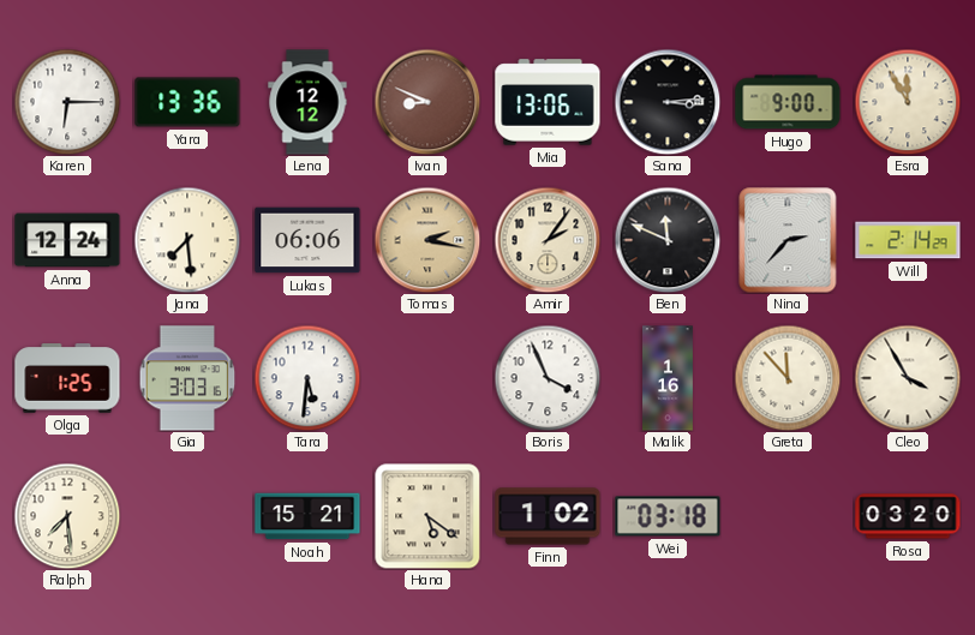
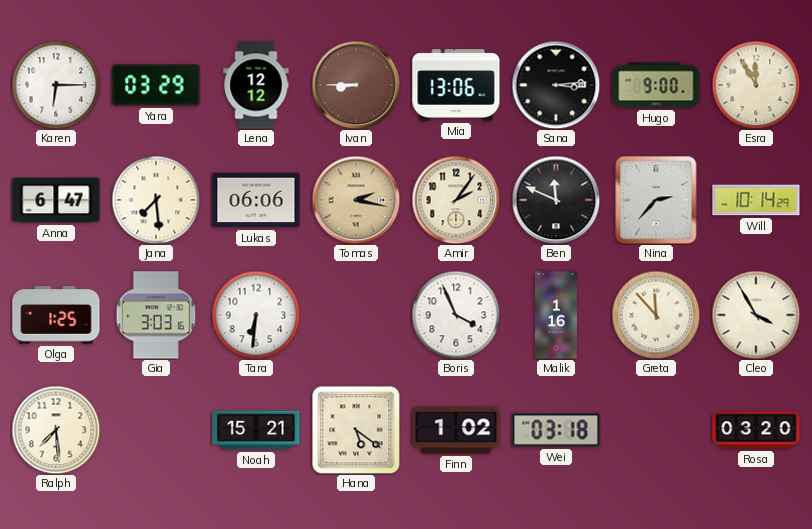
Yara: 13:36 -> 03:29 (156, 85)
Ivan: 8:49 -> 8:45 (356, 85)
Anna: 12:24 -> 6:47 (56, 200)
Will: 2:14 -> 10:14 (756, 200)
Tara: 5:31 -> 6:31 (256, 315)
